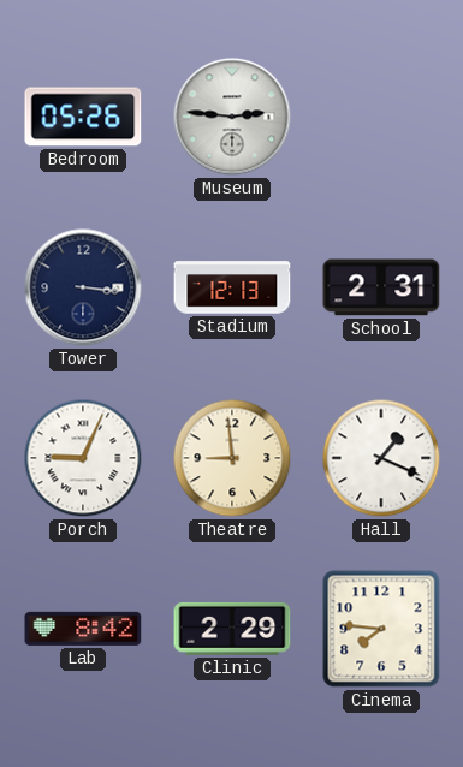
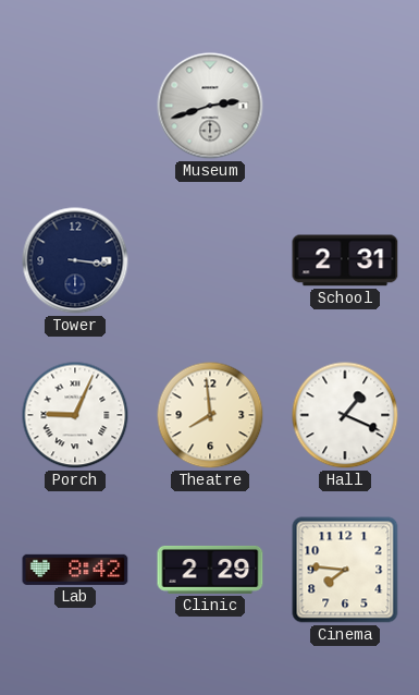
Bedroom: 05:26 -> none (83, 117)
Museum: 2:46 -> 2:42 (210, 106)
Stadium: 12:13 -> none (232, 287)
Theatre: 8:59 -> 7:59 (210, 415)
